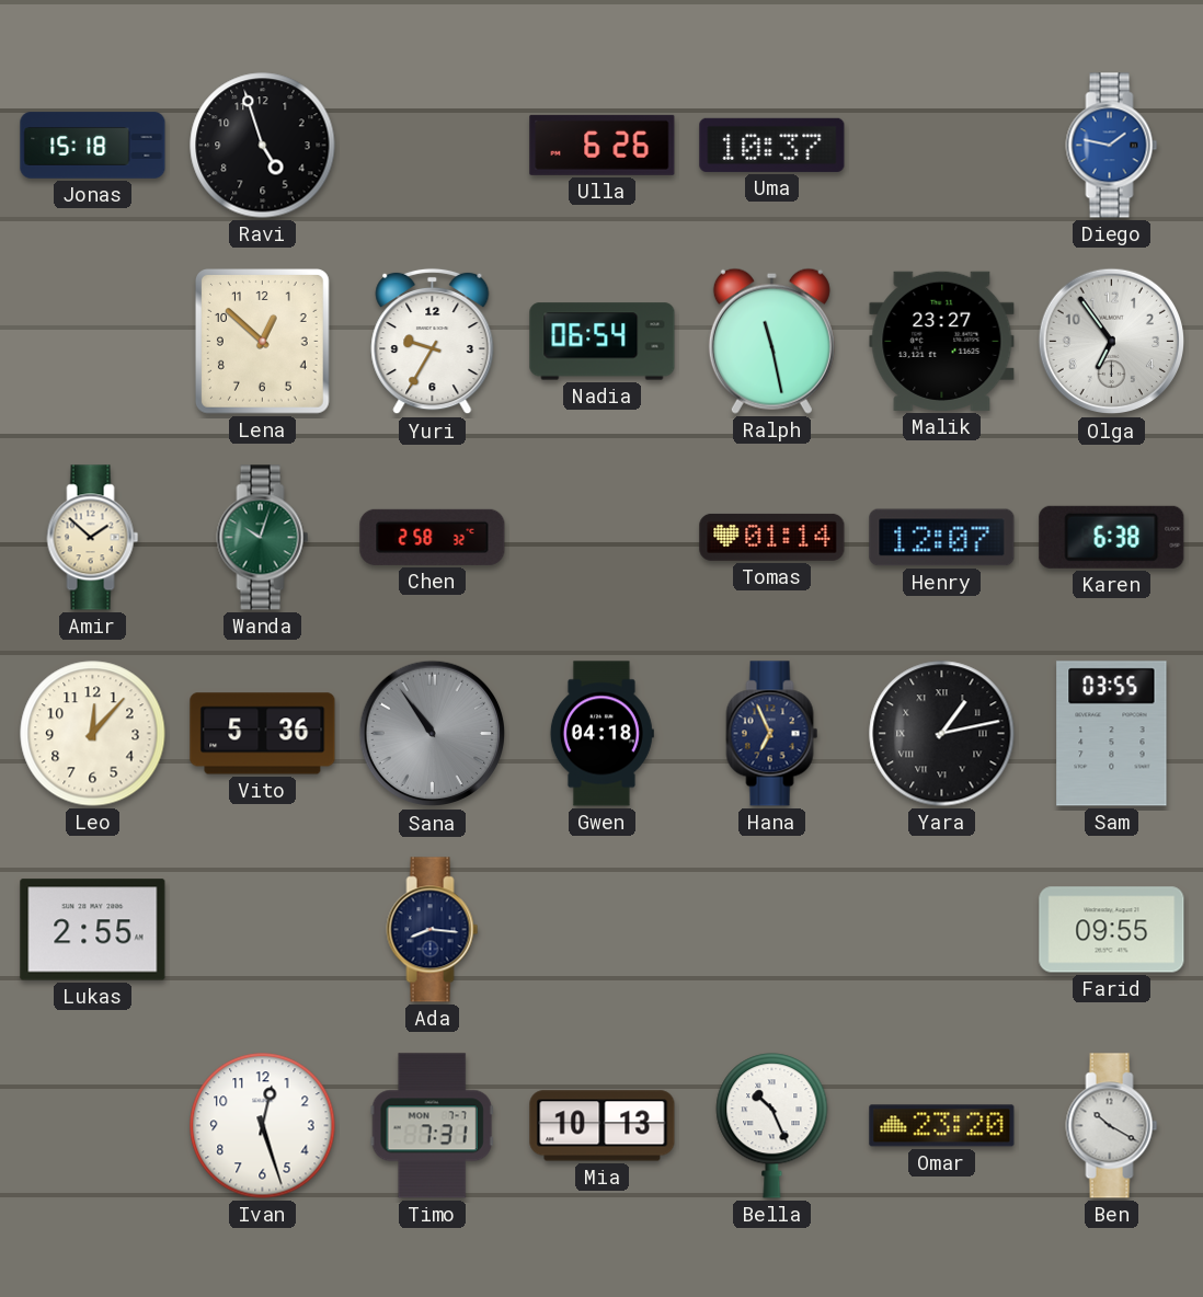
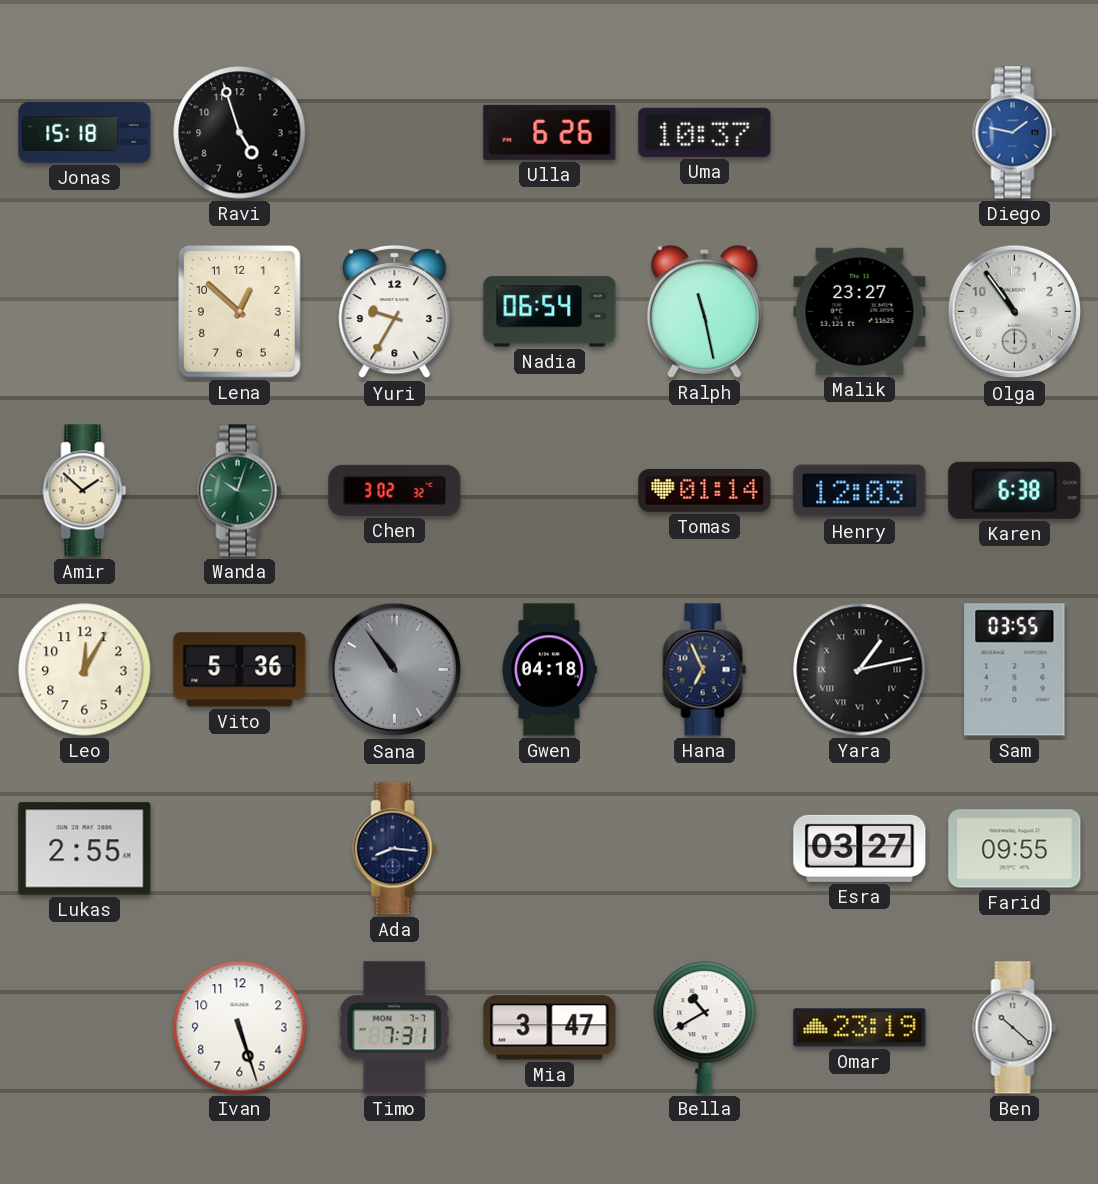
Olga: 6:54 -> 10:54 (1015, 312)
Chen: 2:58 -> 3:02 (395, 490)
Henry: 12:07 -> 12:03 (860, 491)
Leo: 12:07 -> 12:05 (85, 670)
Esra: none -> 03:27 (860, 848)
Ivan: 12:27 -> 5:27 (240, 1028)
Mia: 10:13 -> 3:47 (550, 1028)
Bella: 10:26 -> 10:40 (705, 1028)
Omar: 23:20 -> 23:19 (860, 1028)
Ben: 10:20 -> 10:22 (1015, 1028)
